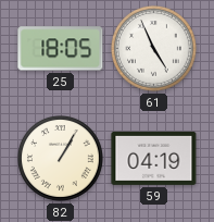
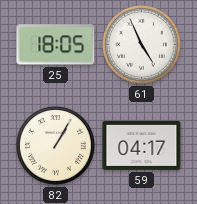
59: 04:19 -> 04:17 (142, 145)
